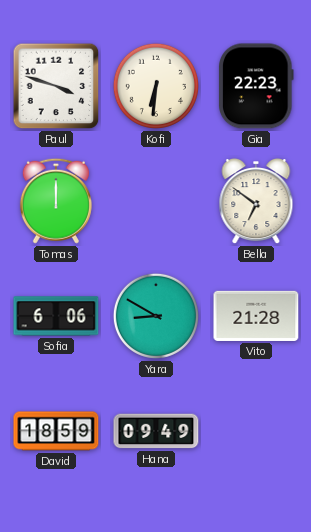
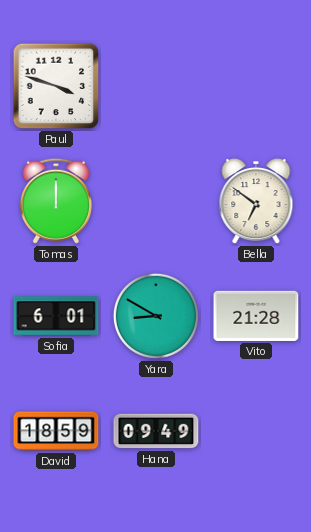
Kofi: 6:31 -> none (156, 86)
Gia: 22:23 -> none (257, 86)
Sofia: 6:06 -> 6:01 (56, 316)
